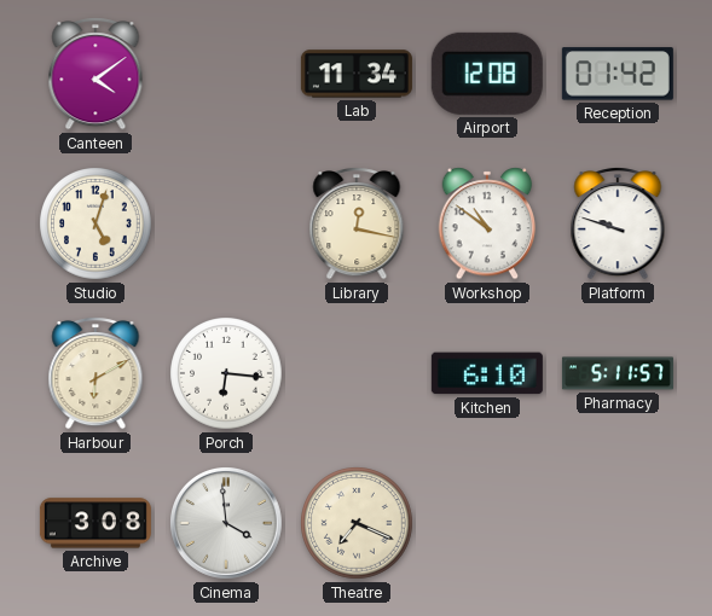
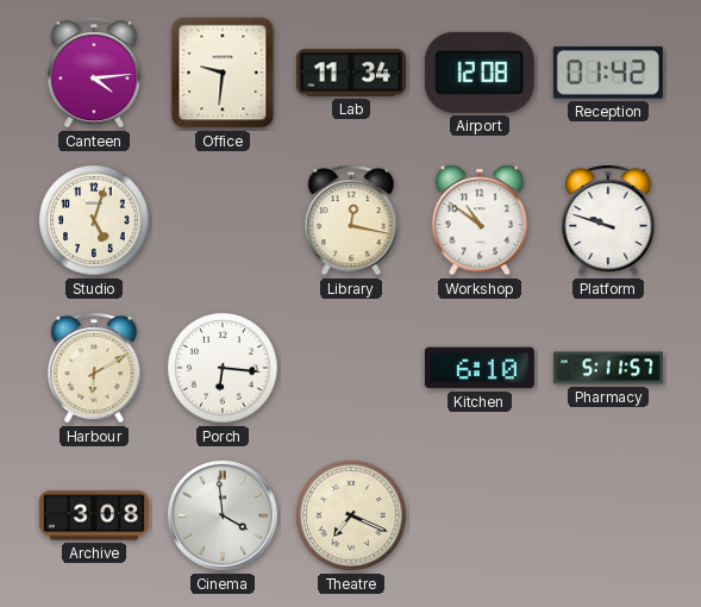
Canteen: 4:09 -> 4:14 (94, 73)
Office: none -> 9:31 (223, 73)
